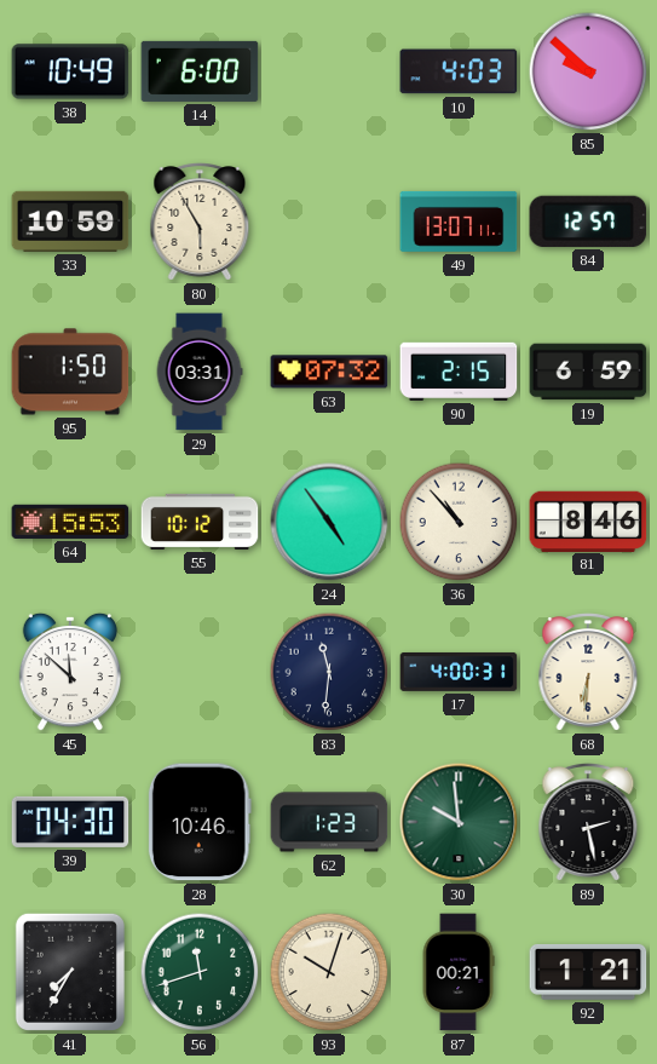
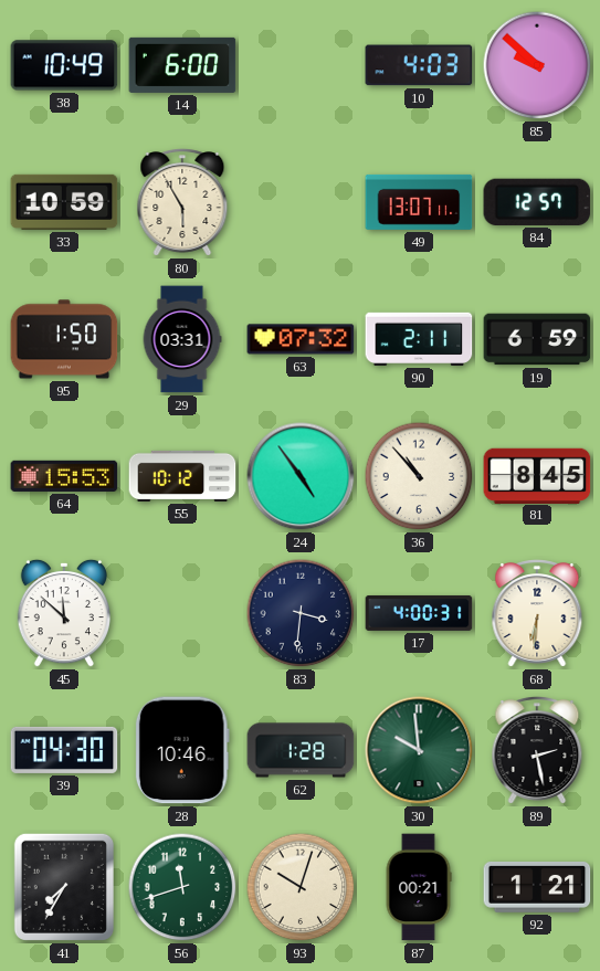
90: 2:15 -> 2:11 (419, 339)
81: 8:46 -> 8:45 (537, 475)
83: 11:31 -> 3:31 (301, 613)
62: 1:23 -> 1:28 (301, 750)
